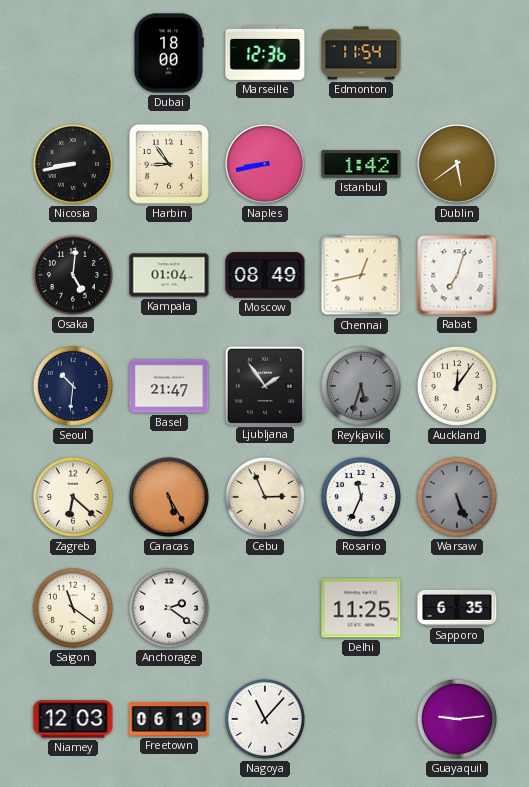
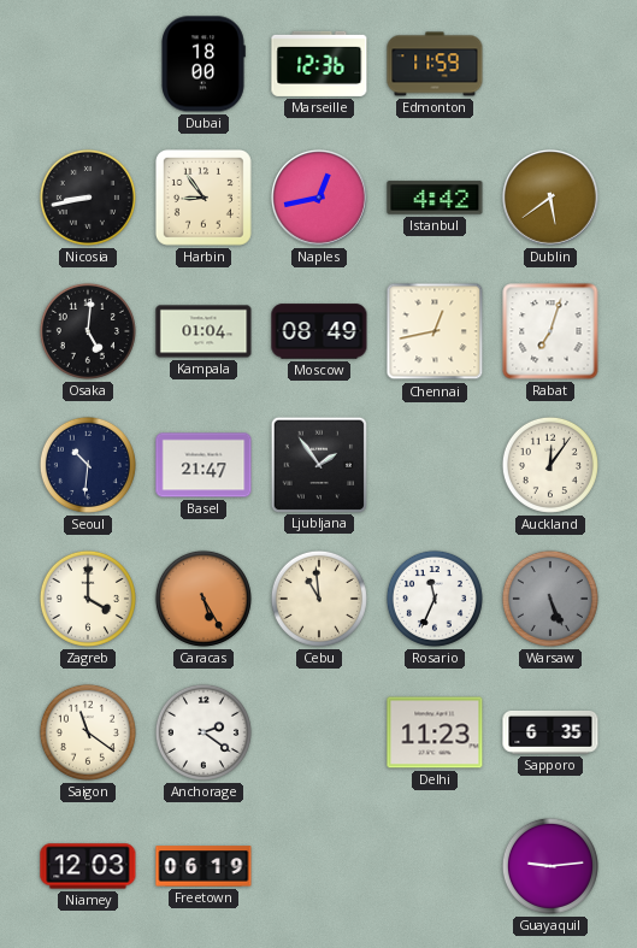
Edmonton: 11:54 -> 11:59 (435, 64)
Naples: 8:43 -> 12:43 (320, 199)
Istanbul: 1:42 -> 4:42 (435, 198)
Reykjavik: 5:33 -> none (361, 386)
Zagreb: 6:22 -> 4:00 (88, 599)
Cebu: 2:56 -> 10:59 (319, 599)
Delhi: 11:25 -> 11:23 (435, 732)
Nagoya: 11:07 -> none (265, 719)
